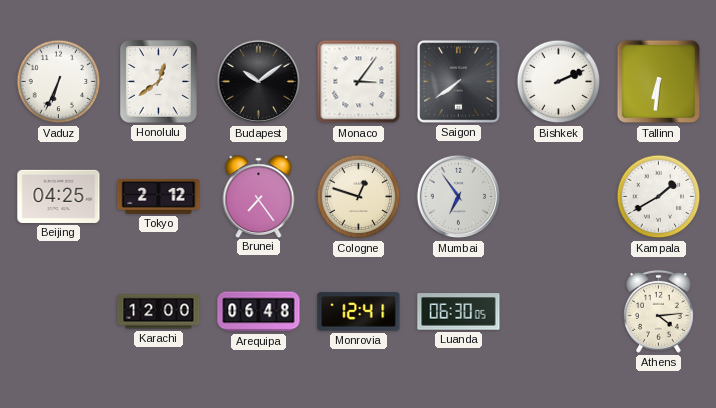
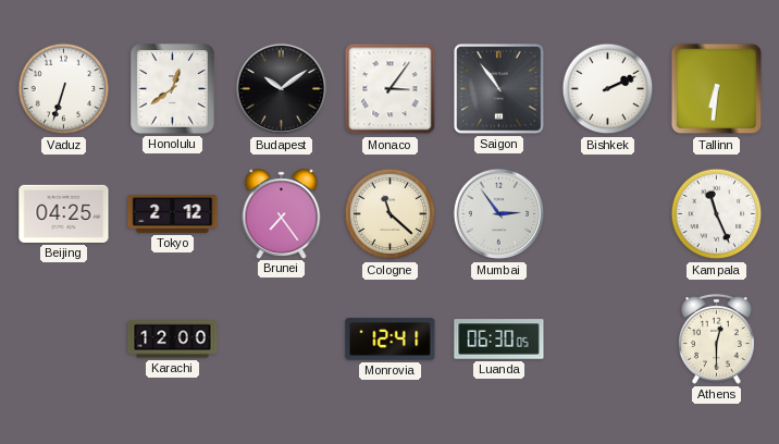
Vaduz: 6:34 -> 6:33 (64, 89)
Saigon: 7:39 -> 10:54 (499, 89)
Cologne: 12:48 -> 11:22 (391, 214)
Mumbai: 6:54 -> 2:54 (499, 214)
Kampala: 1:40 -> 11:26 (717, 214)
Arequipa: 06:48 -> none (259, 312)
Athens: 4:14 -> 12:30 (716, 338)
